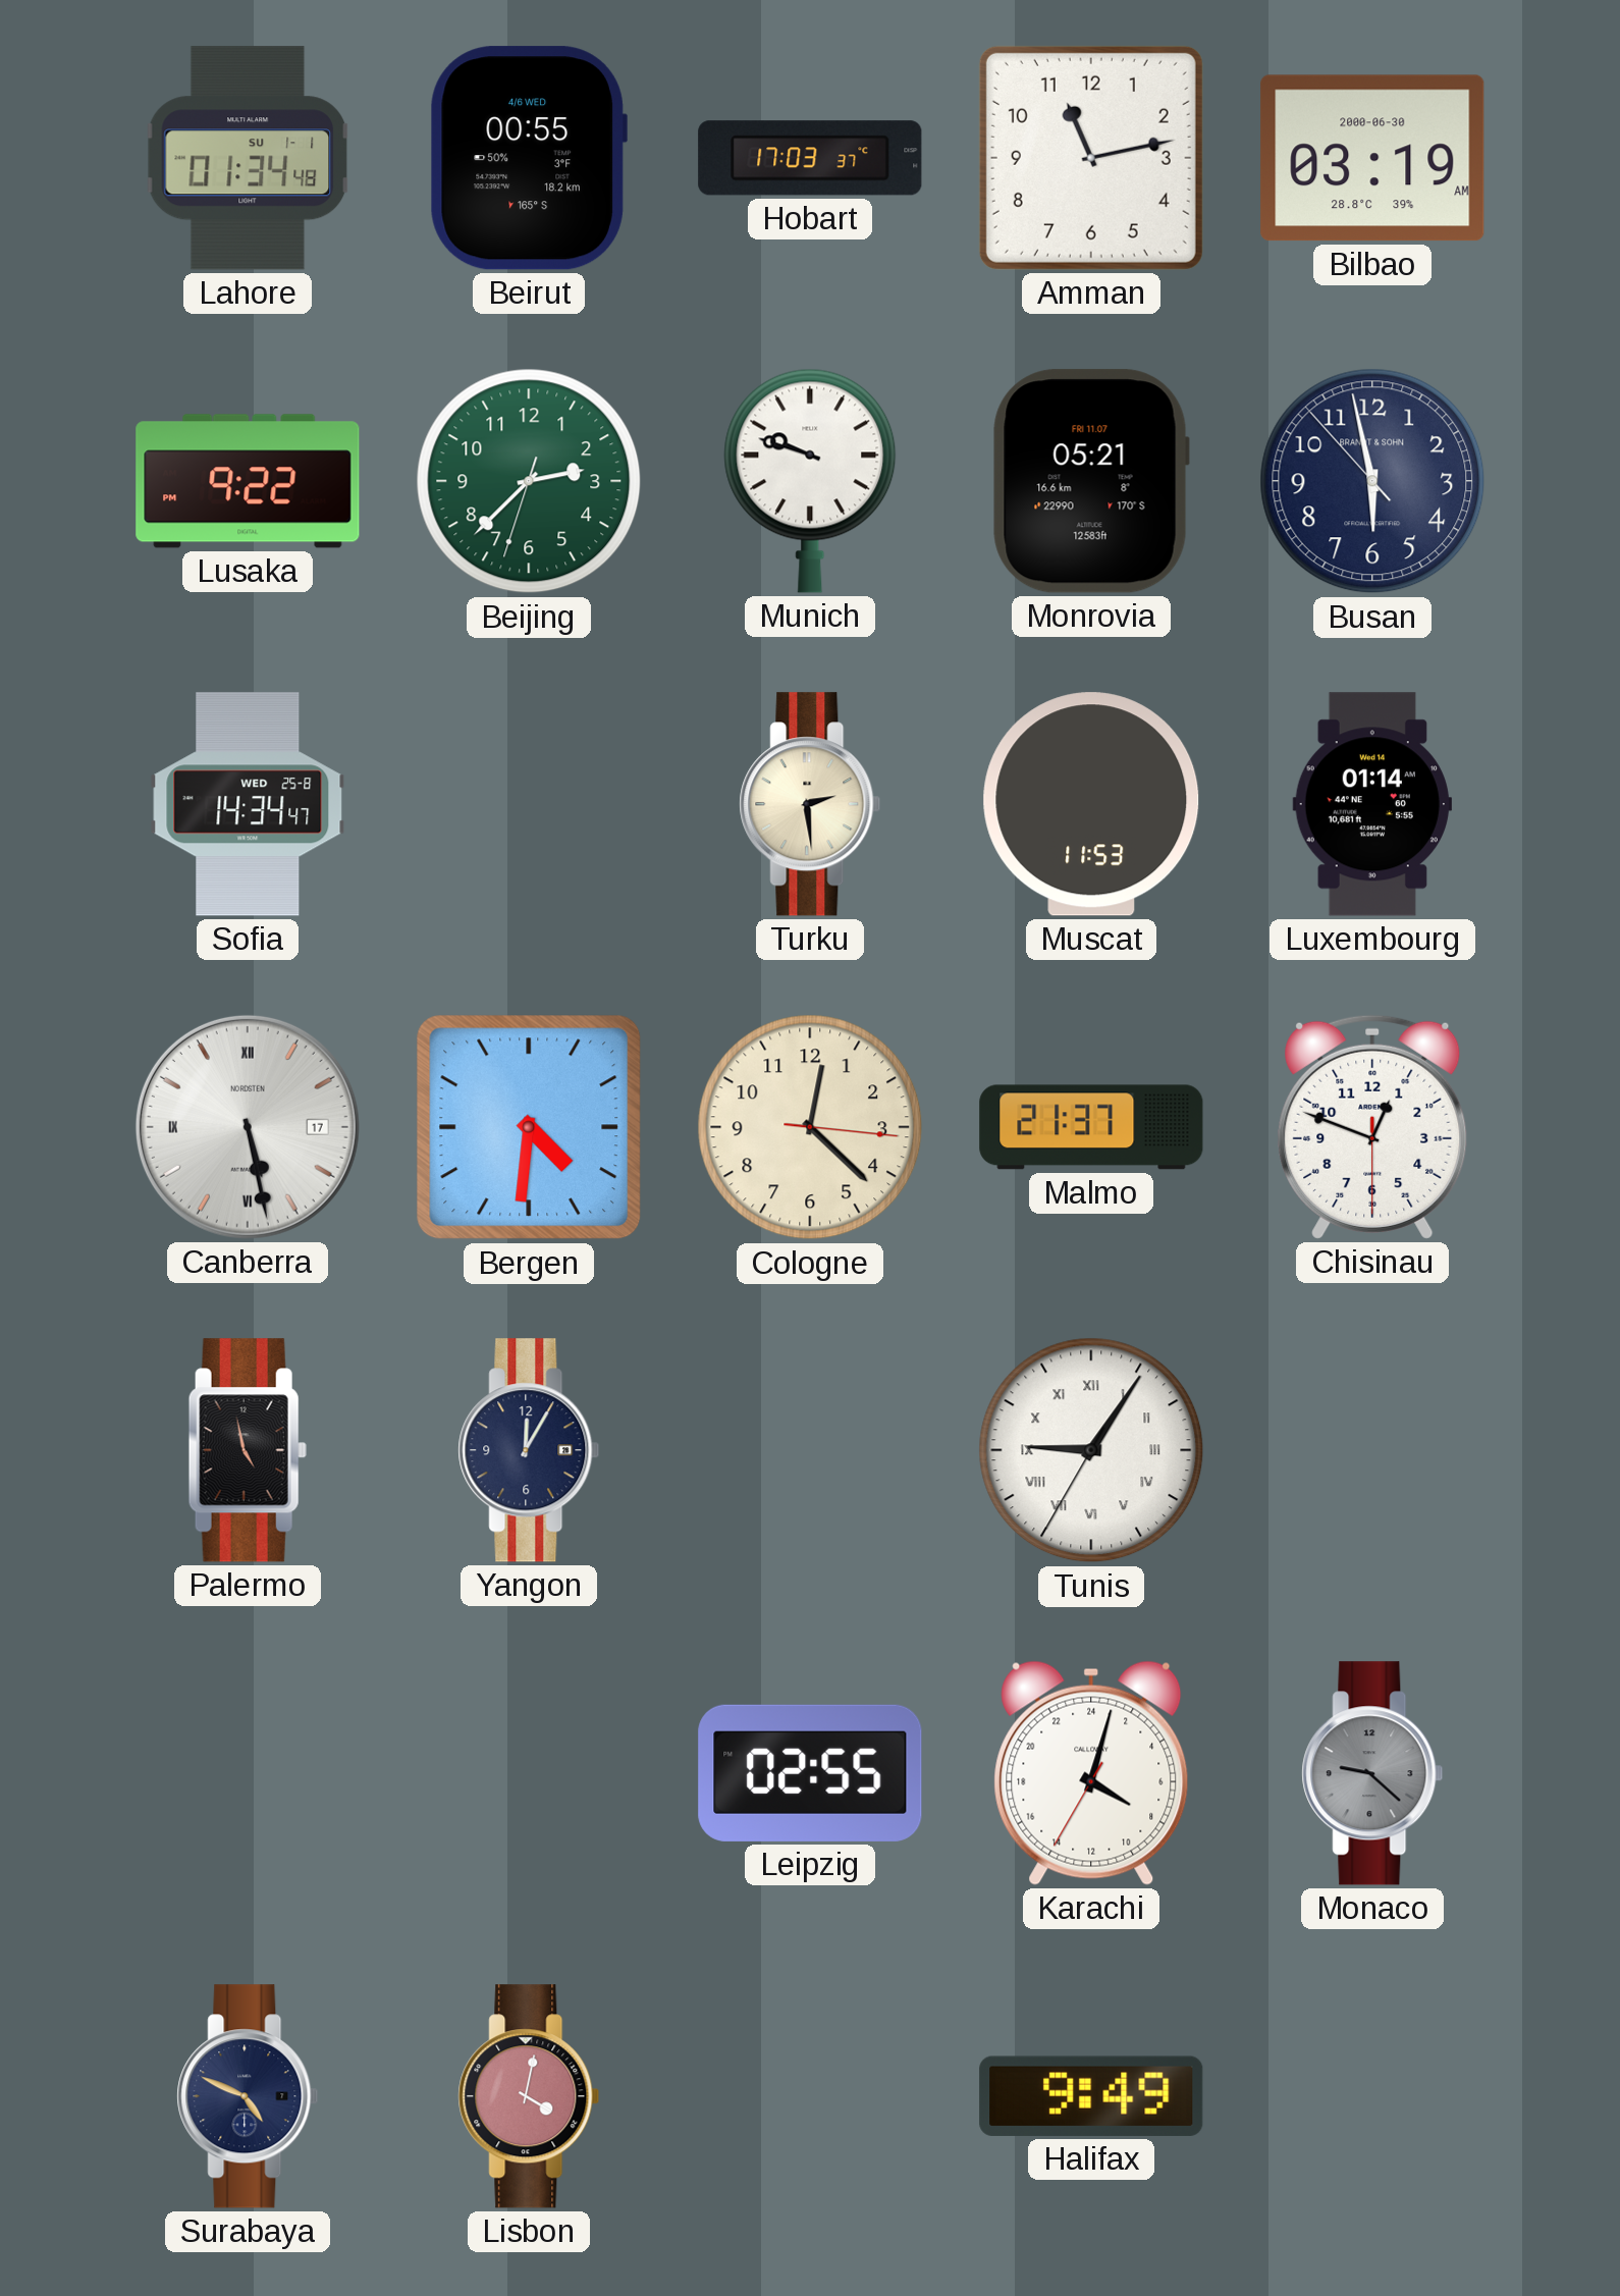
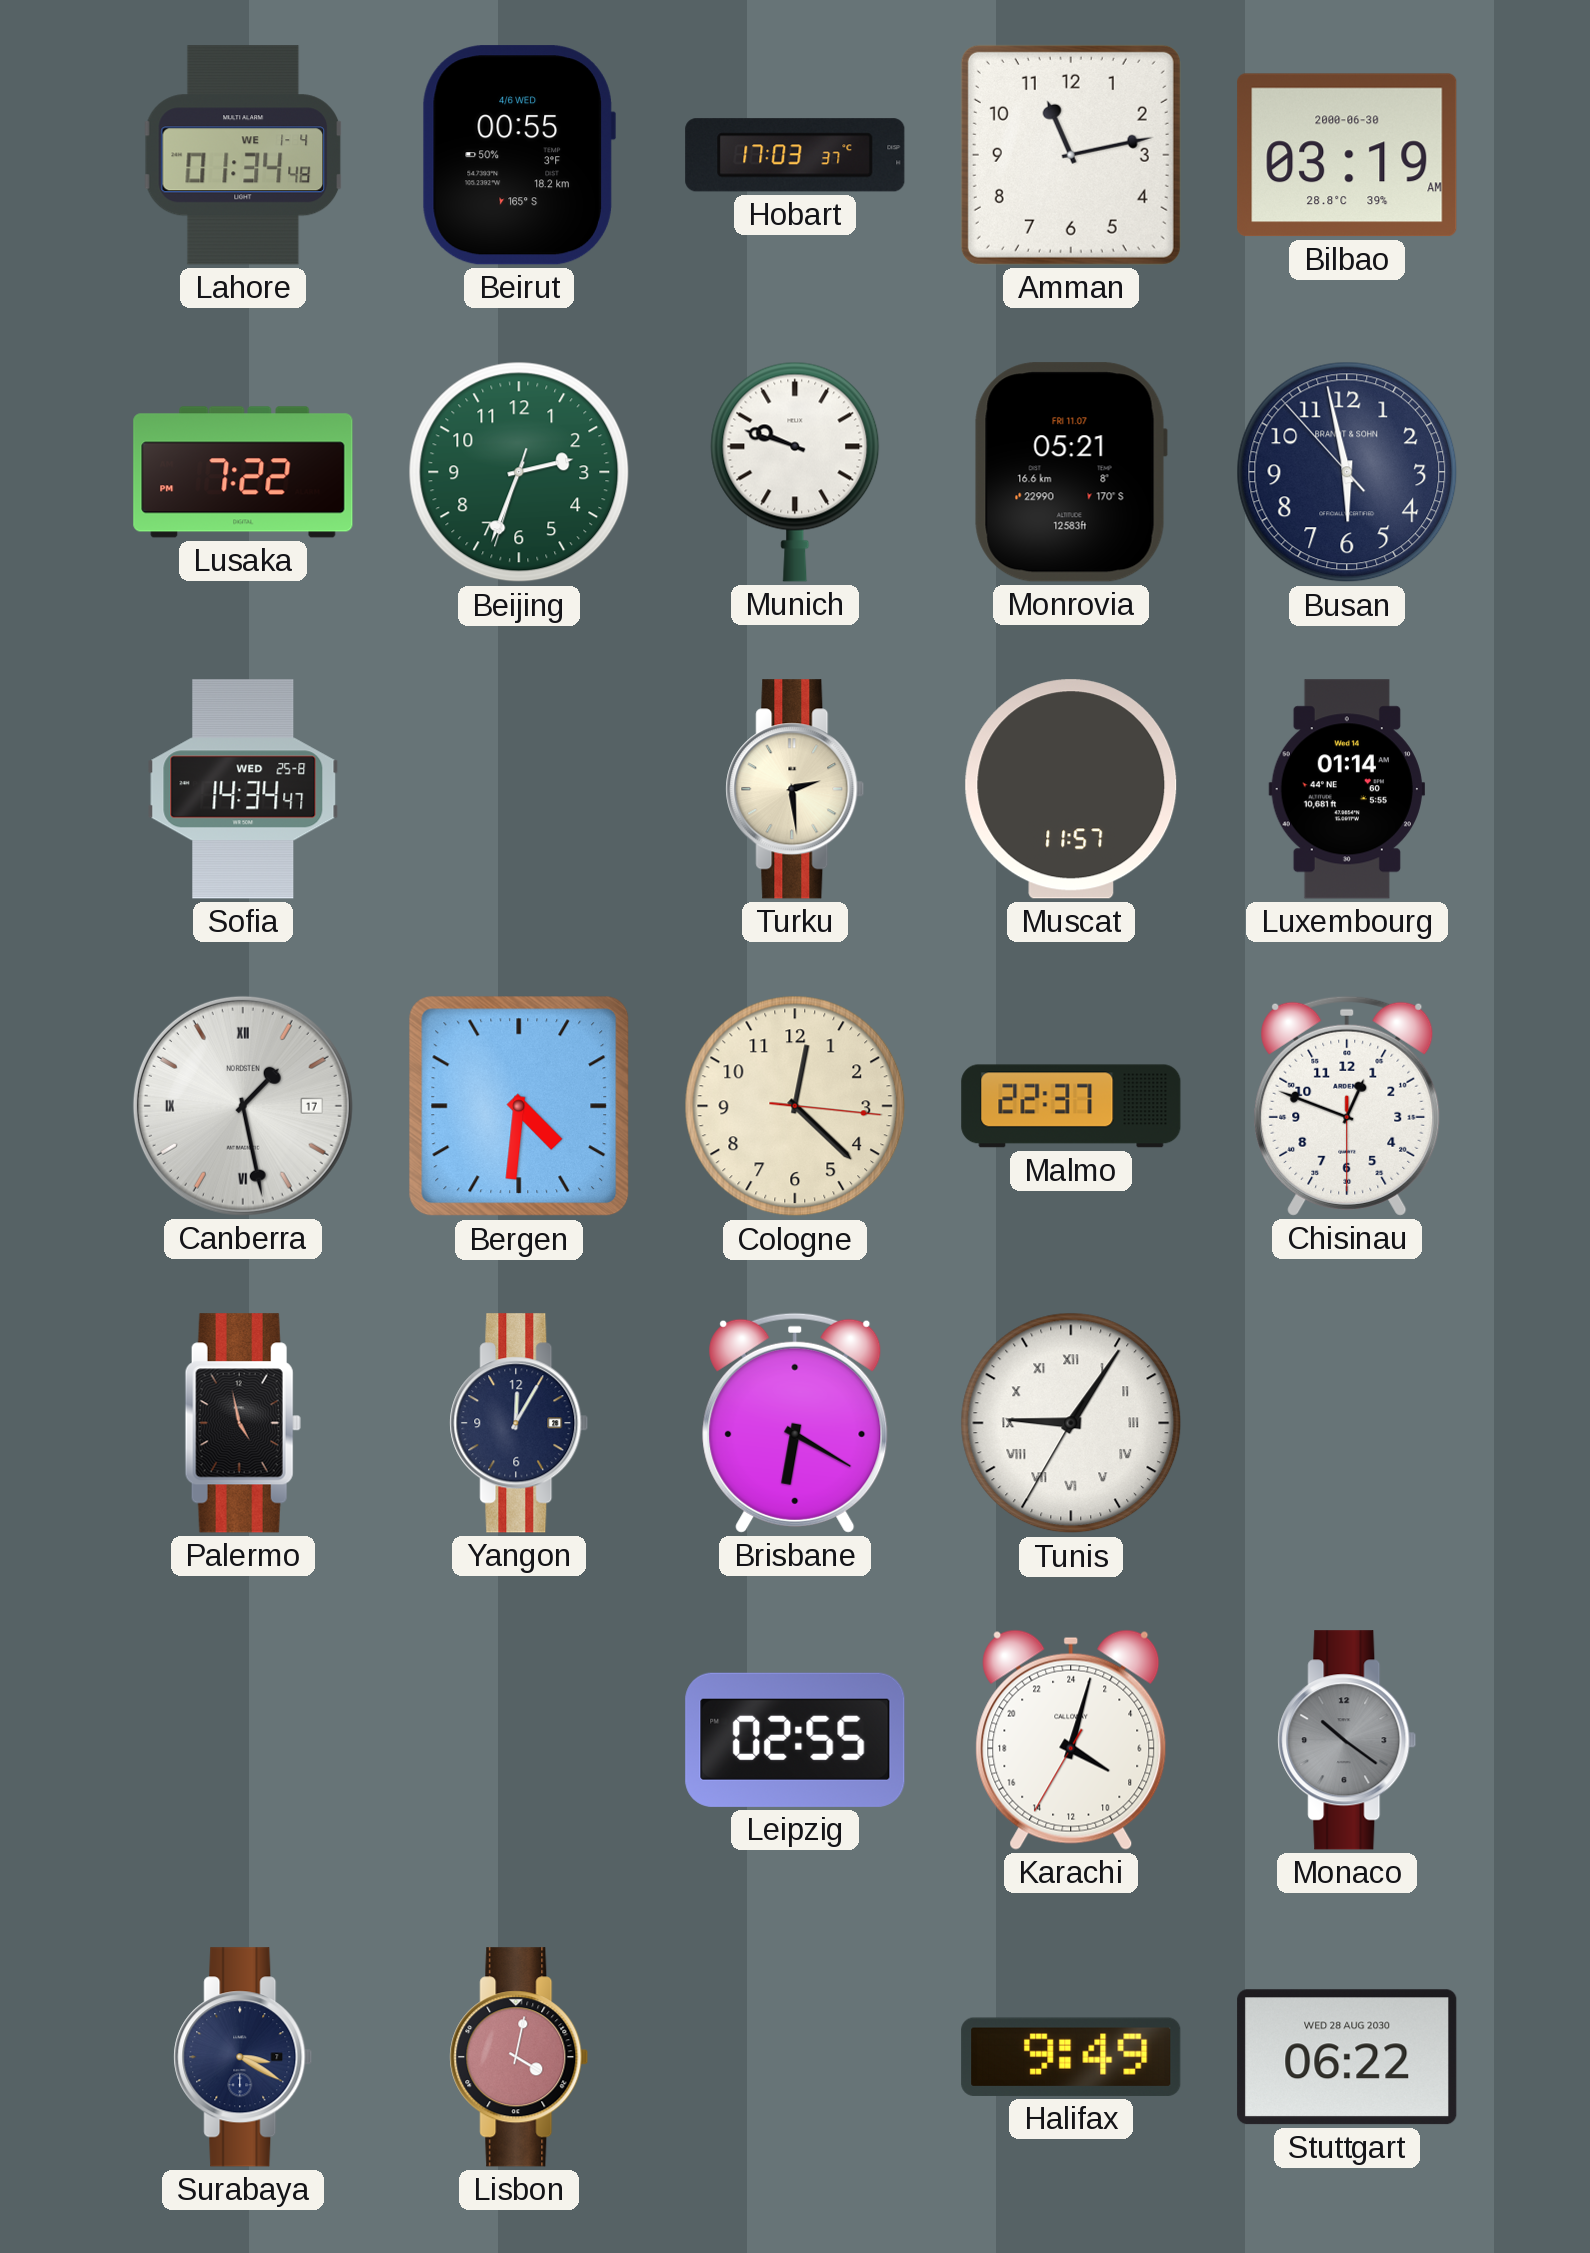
Lahore date: SU 1-1 -> WE 1-4 (242, 155)
Lusaka: 9:22 -> 7:22 (243, 472)
Beijing: 2:37 -> 2:33 (519, 472)
Muscat: 11:53 -> 11:57 (1071, 789)
Canberra: 5:28 -> 1:28 (243, 1106)
Malmo: 21:37 -> 22:37 (1071, 1106)
Brisbane: none -> 6:20 (795, 1423)
Monaco: 9:22 -> 10:21 (1347, 1740)
Surabaya: 4:49 -> 3:20 (243, 2057)
Stuttgart: none -> 06:22 (1347, 2057)
